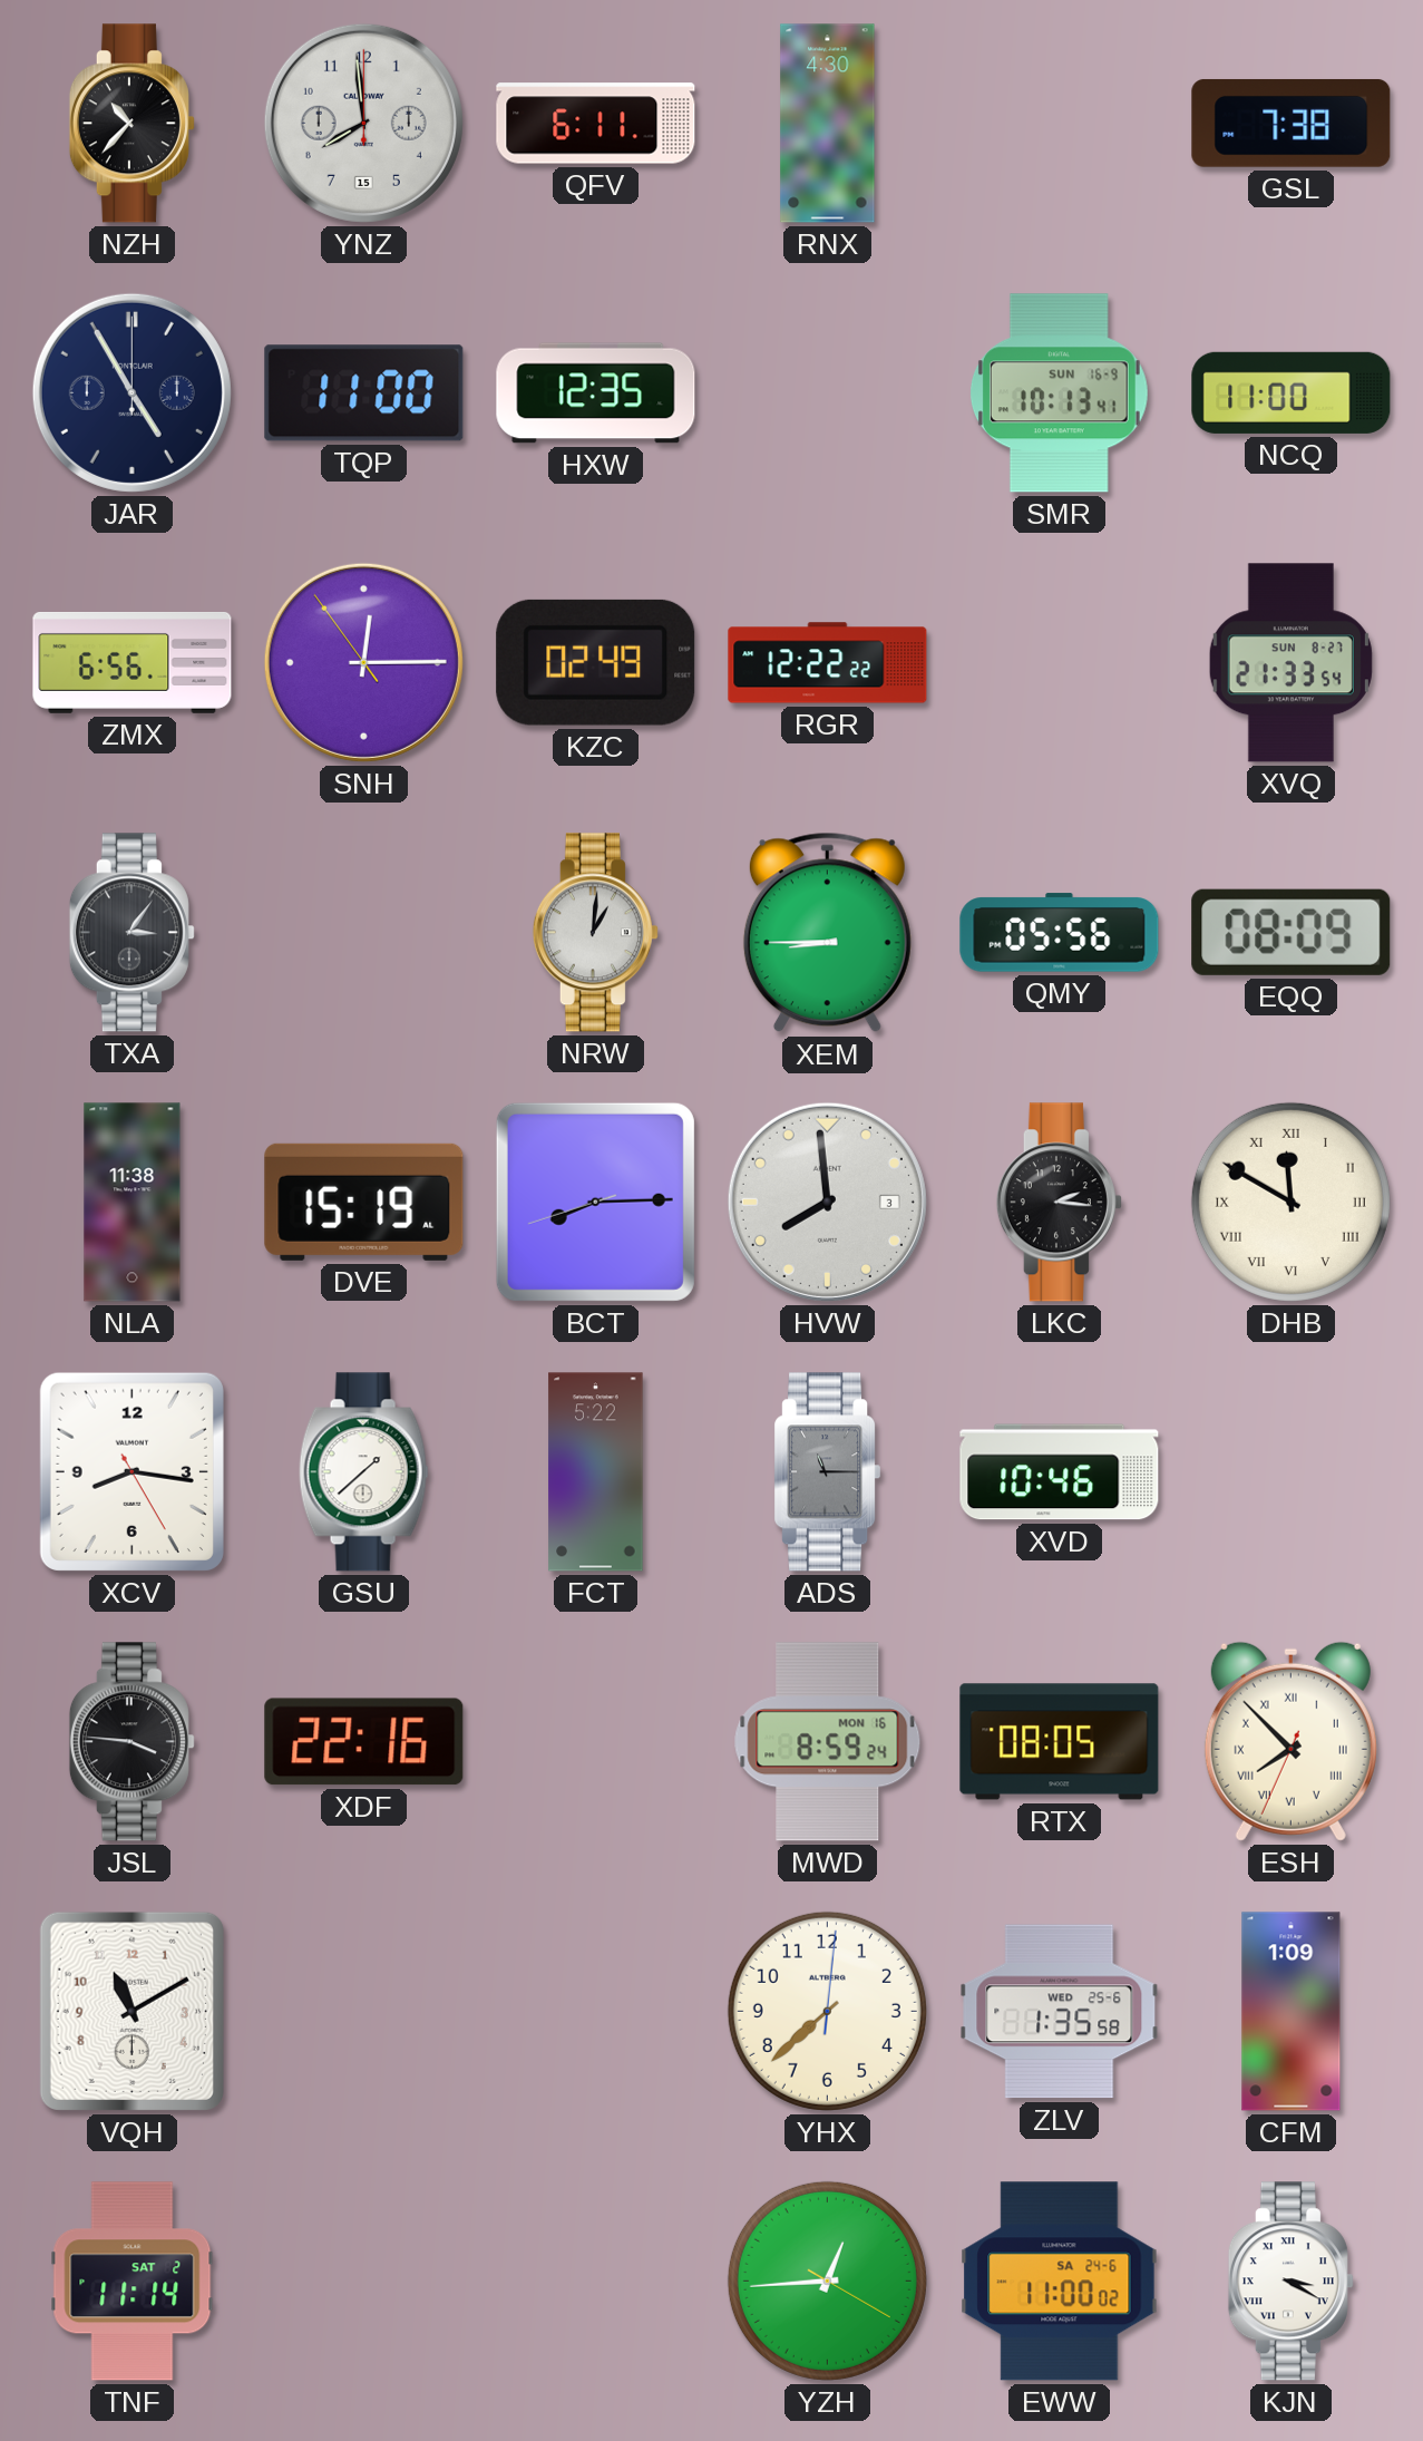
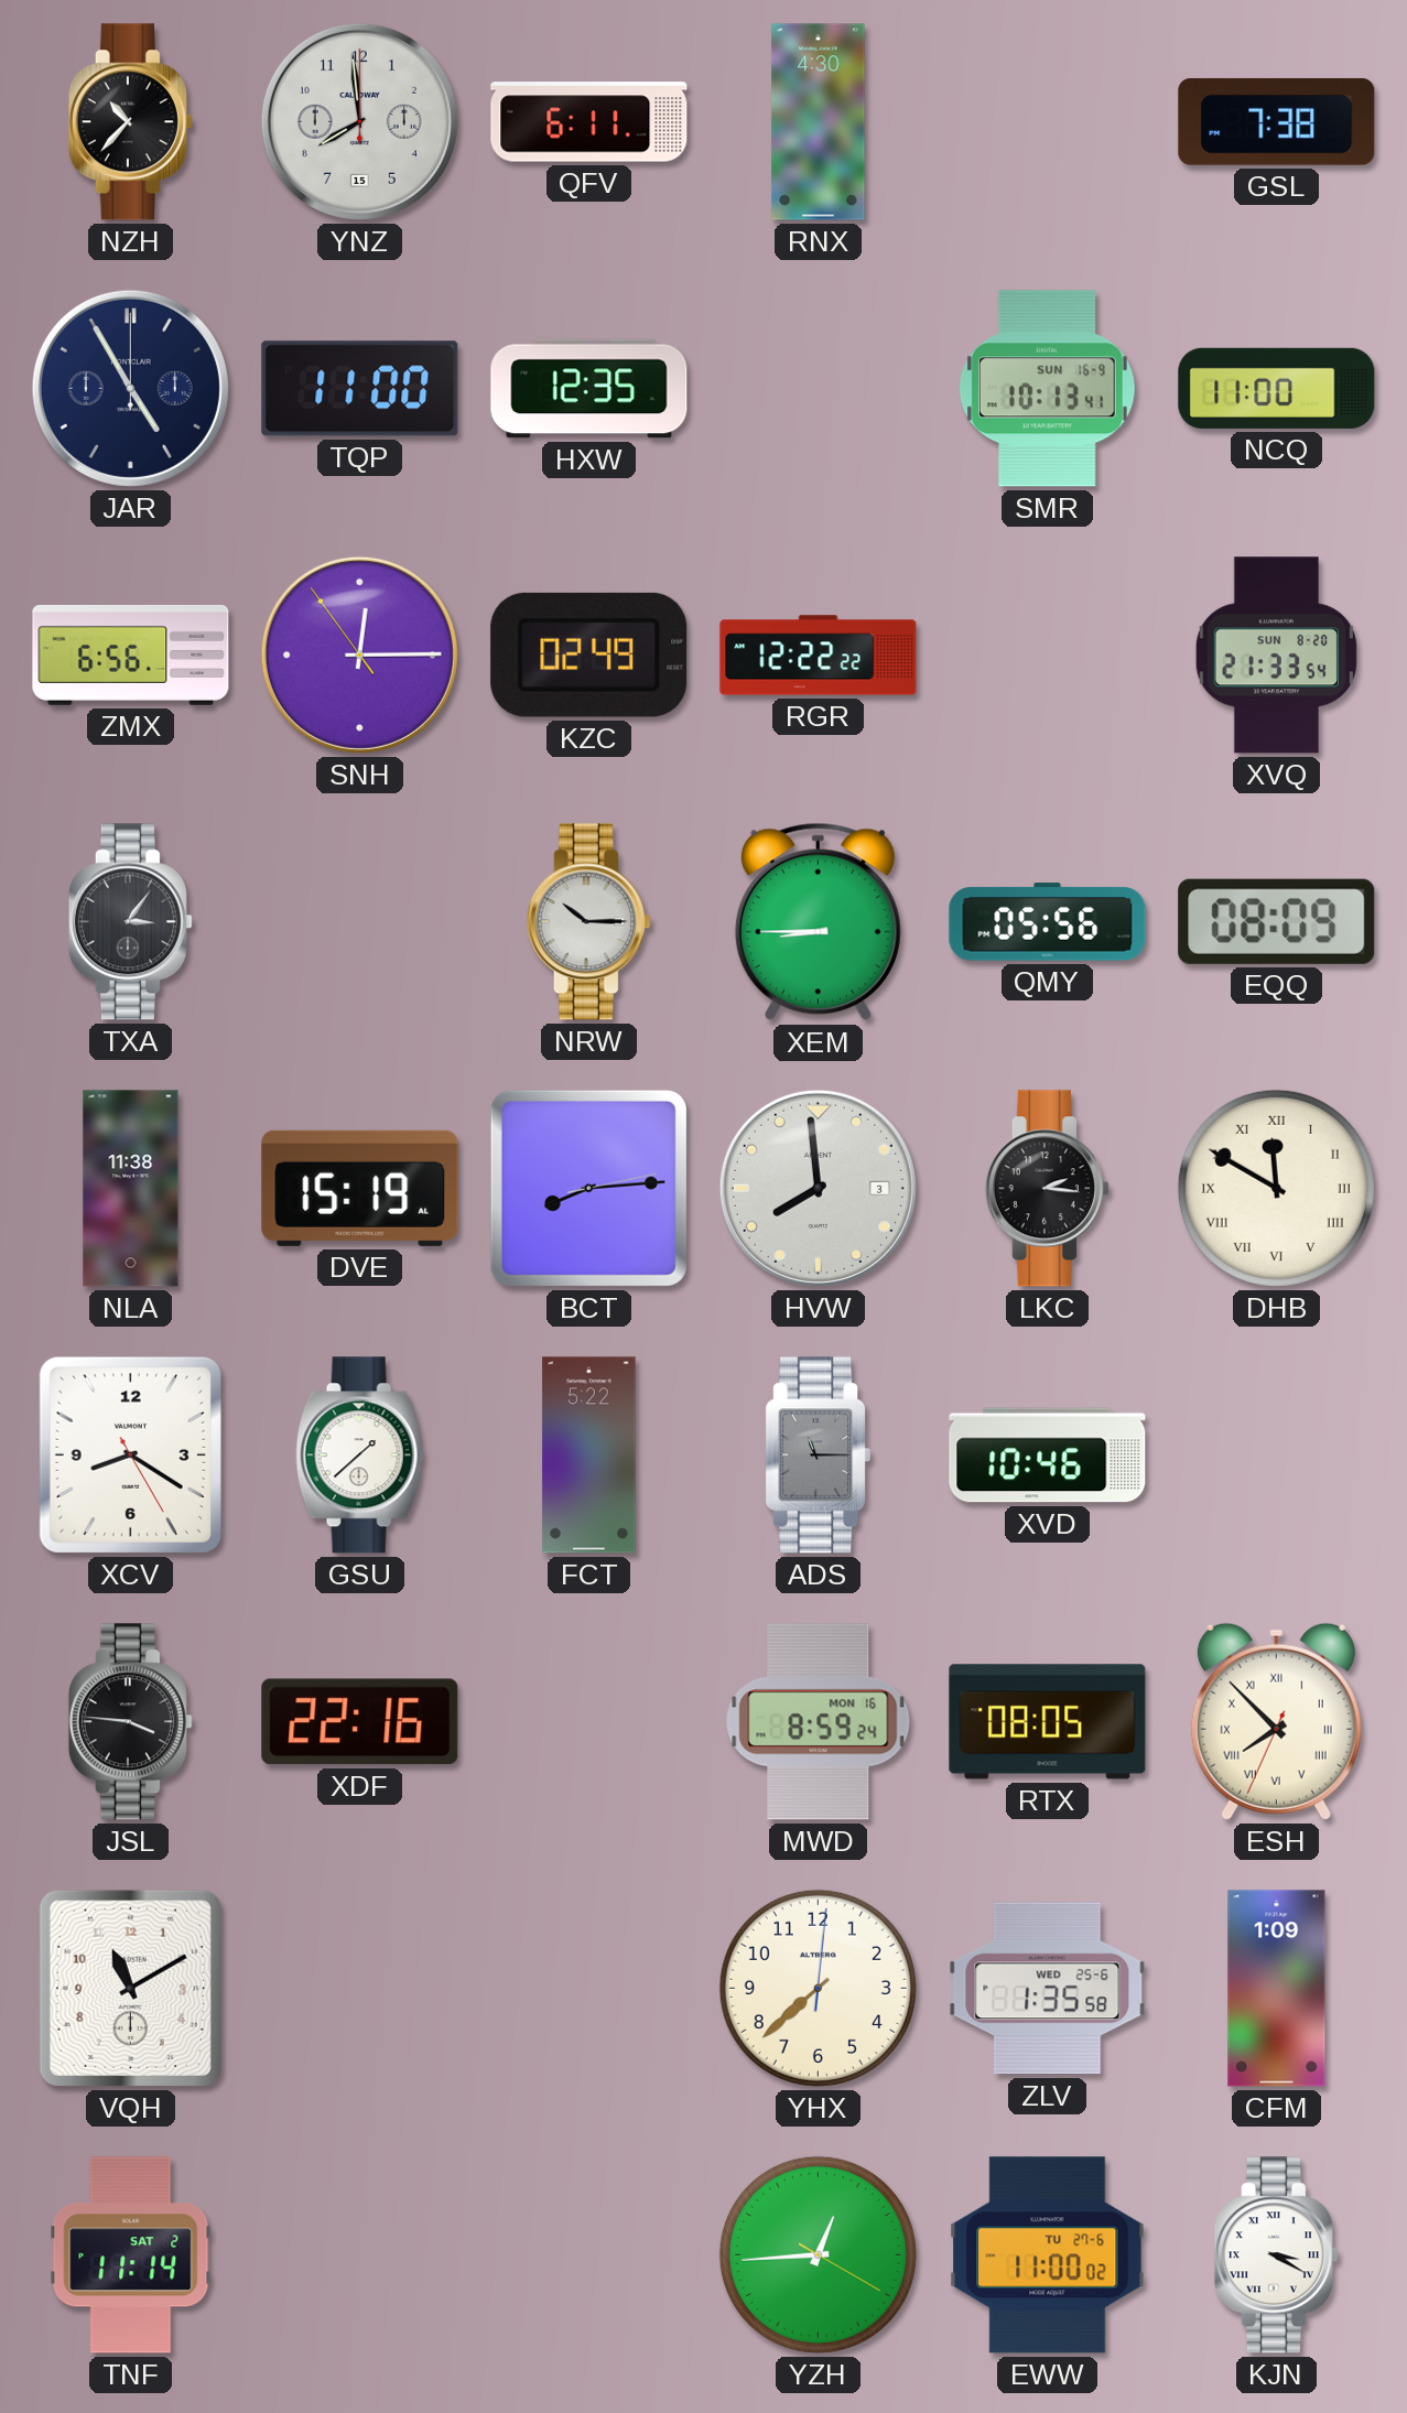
XVQ date: SUN 8-27 -> SUN 8-20 (1276, 656)
NRW: 1:01 -> 10:15 (588, 922)
BCT: 8:14:42 -> 8:14:13 (588, 1188)
XCV: 8:16 -> 8:20 (130, 1454)
EWW date: SA 24-6 -> TU 27-6 (1048, 2255)
